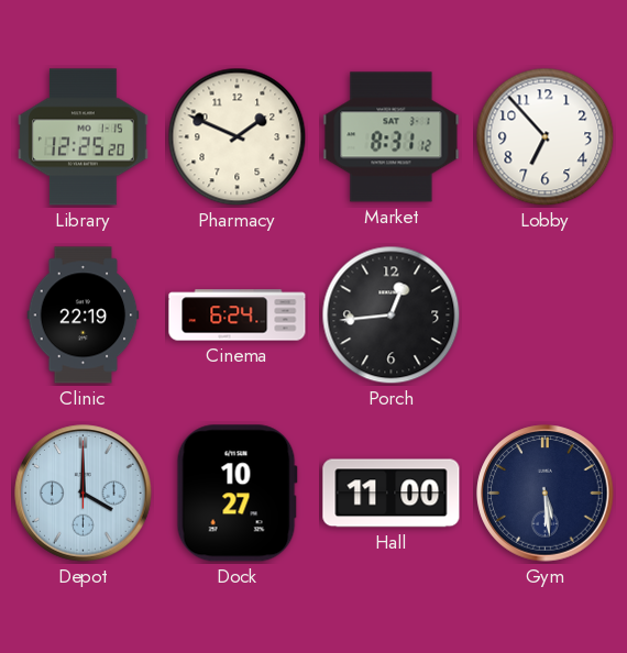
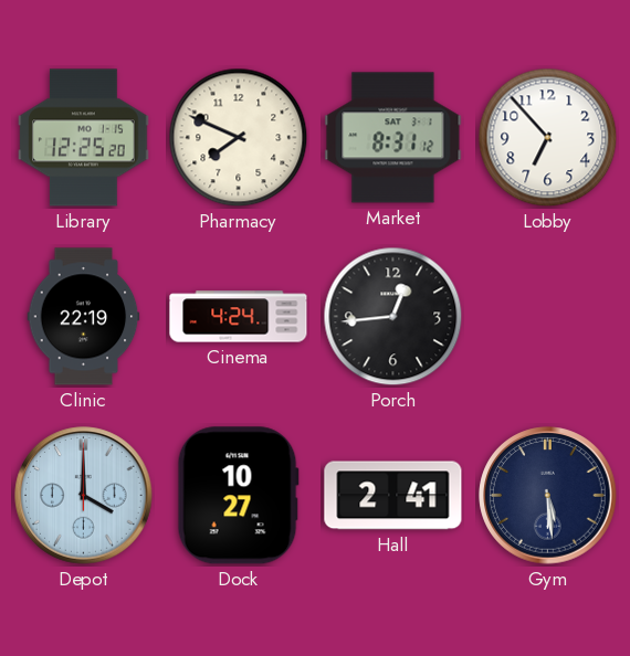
Pharmacy: 1:49 -> 7:49 (239, 138)
Cinema: 6:24 -> 4:24 (239, 317)
Hall: 11:00 -> 2:41 (393, 496)
